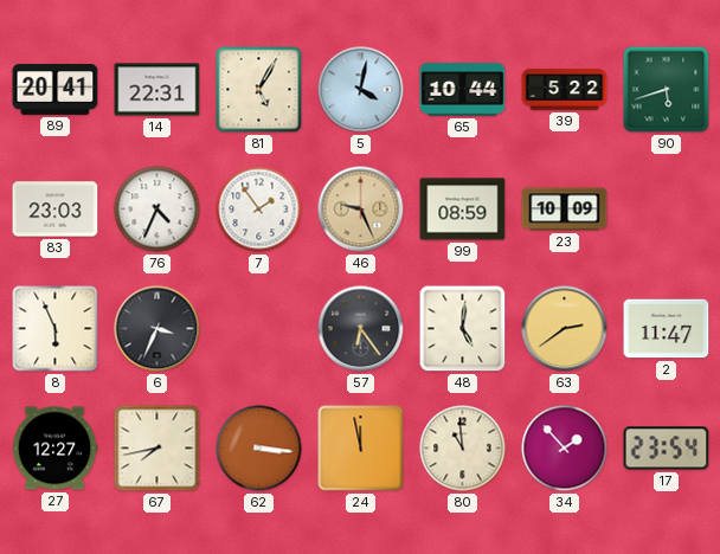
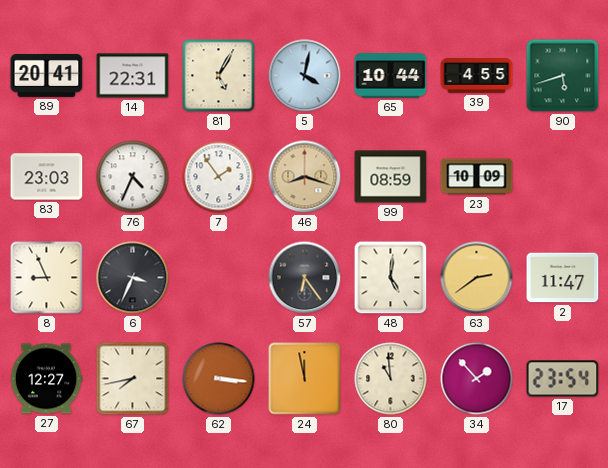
39: 5:22 -> 4:55 (477, 76)
46: 9:26 -> 8:18 (305, 177)
8: 5:56 -> 8:56 (47, 278)
